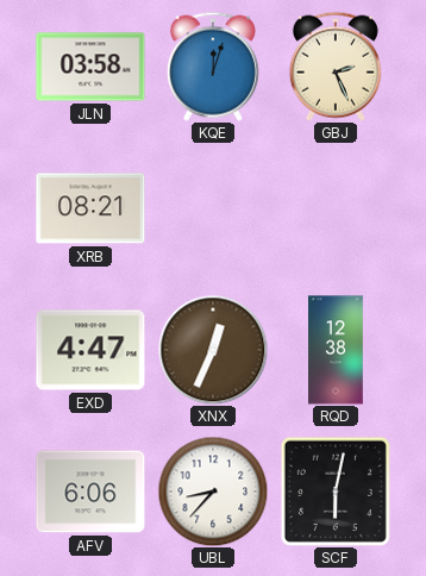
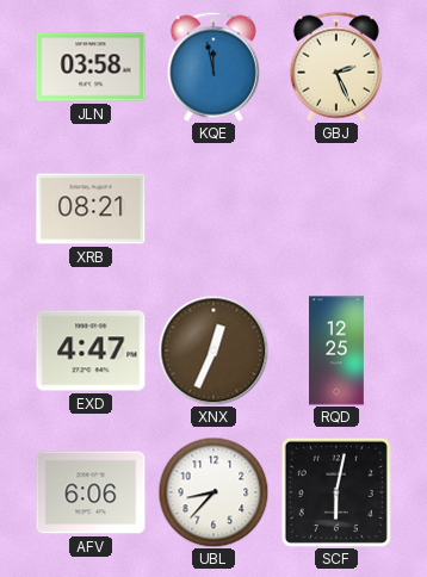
KQE: 12:03 -> 11:58 (213, 67)
RQD: 12:38 -> 12:25 (338, 350)
